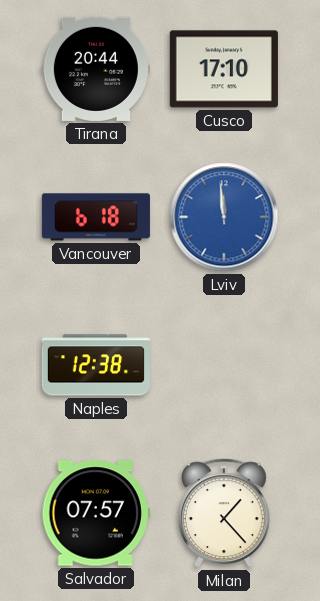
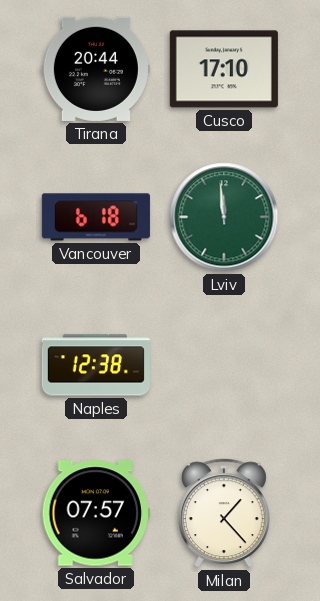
Lviv dial: blue -> green (224, 217)
